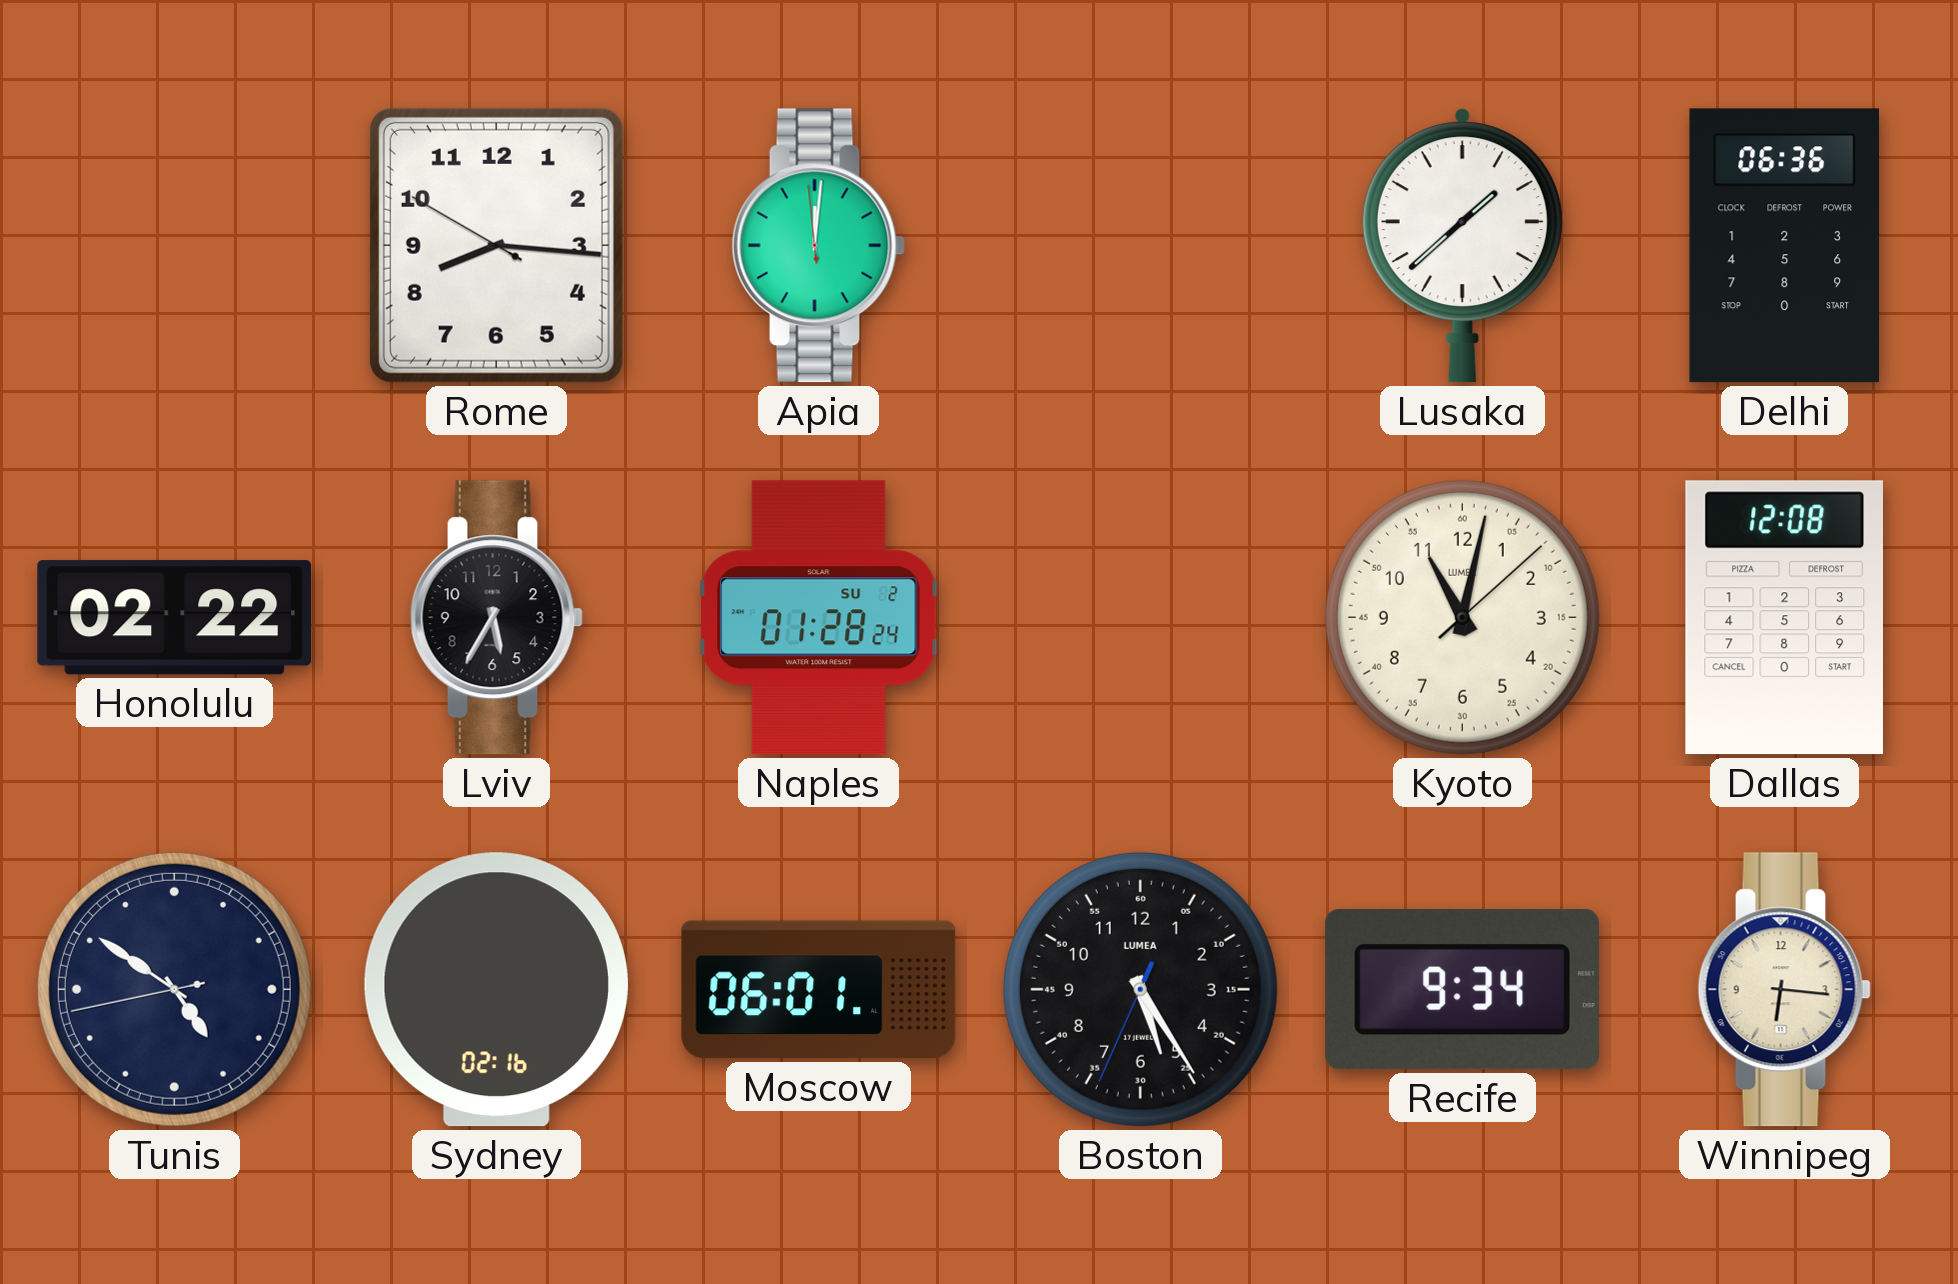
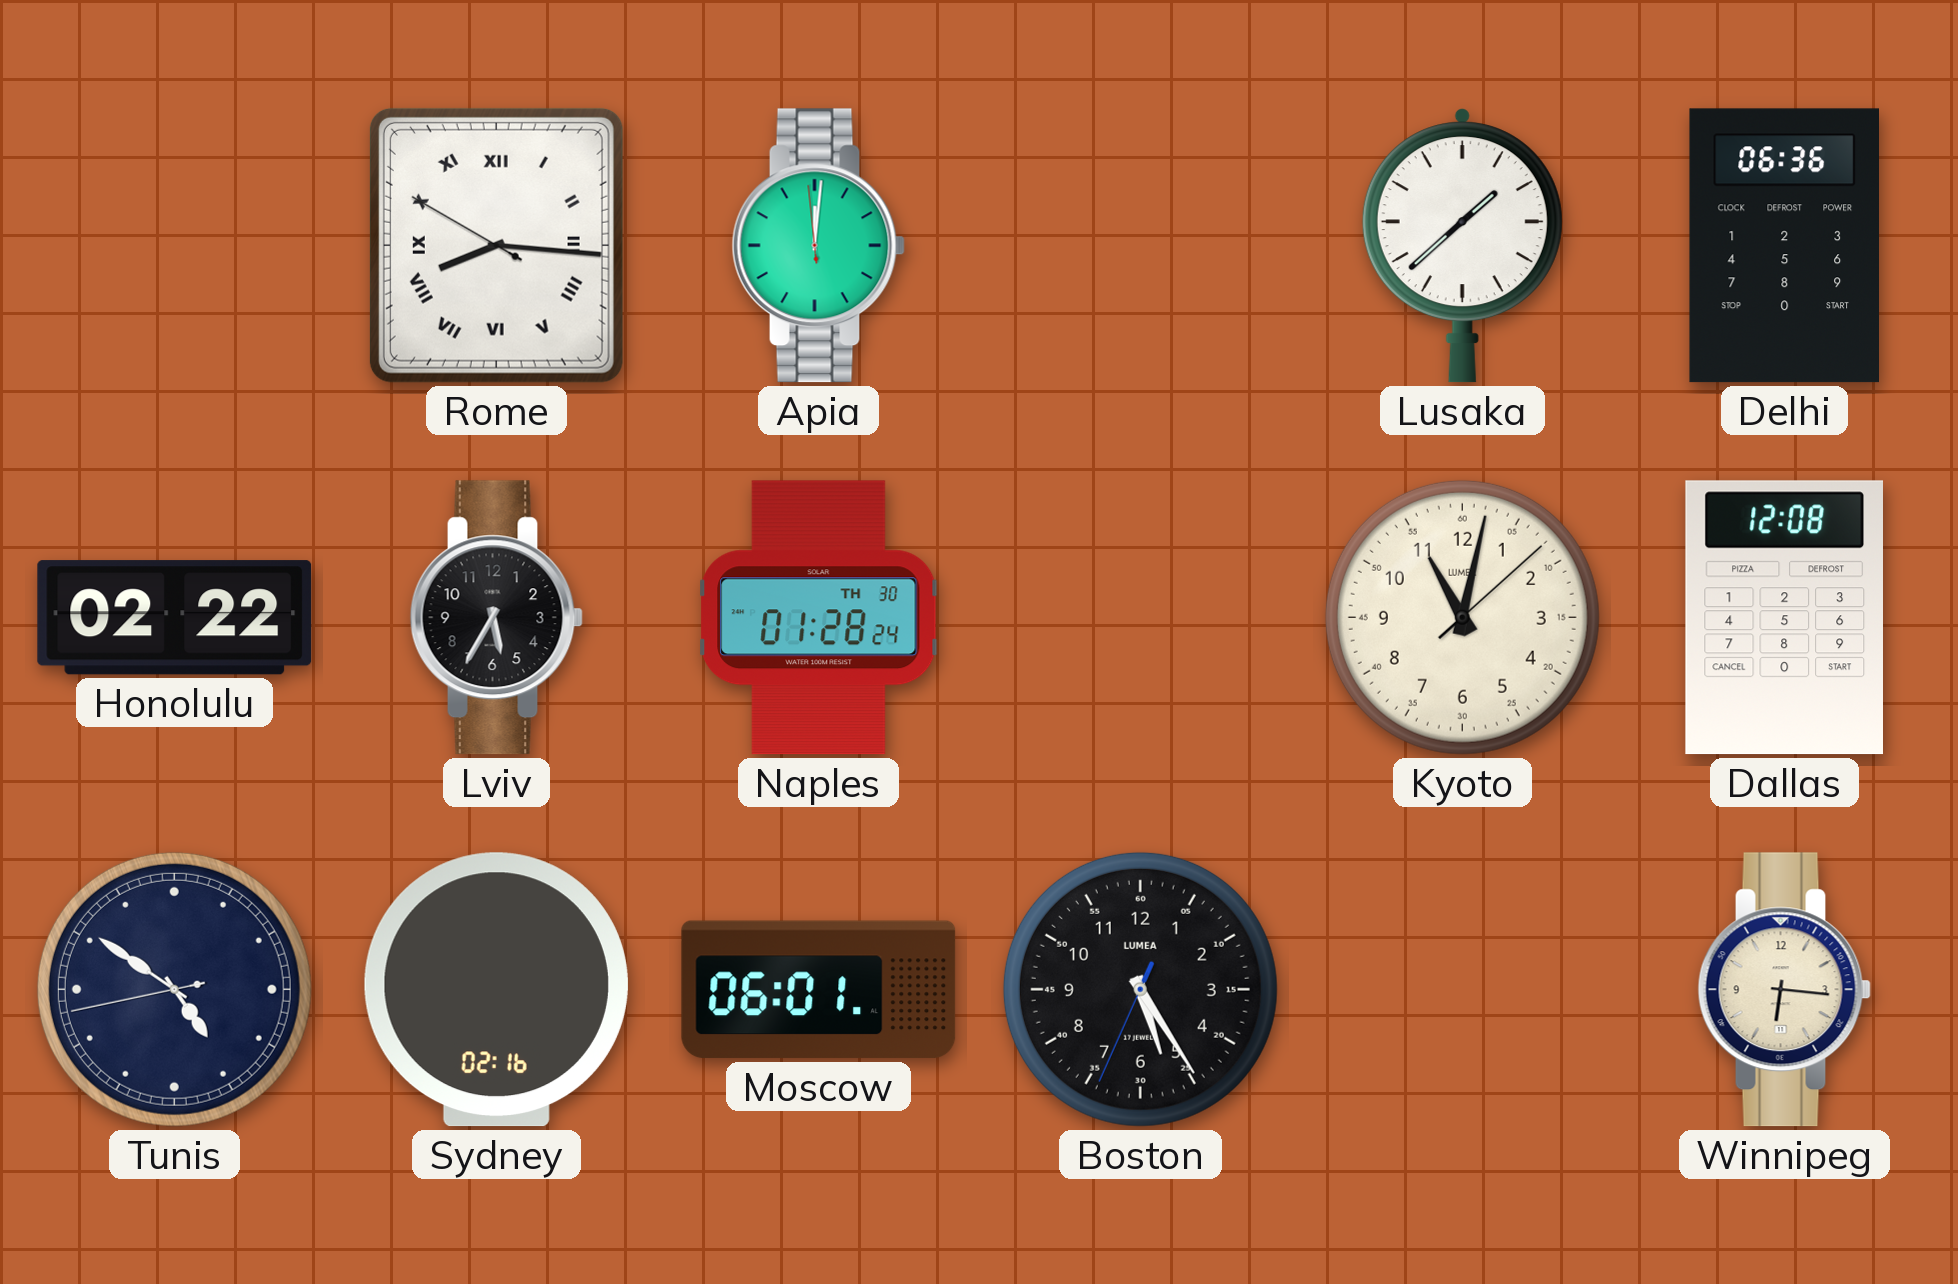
Rome numerals: Arabic -> Roman (496, 245)
Naples date: SU 2 -> TH 30 (819, 618)
Recife: 9:34 -> none (1462, 989)
